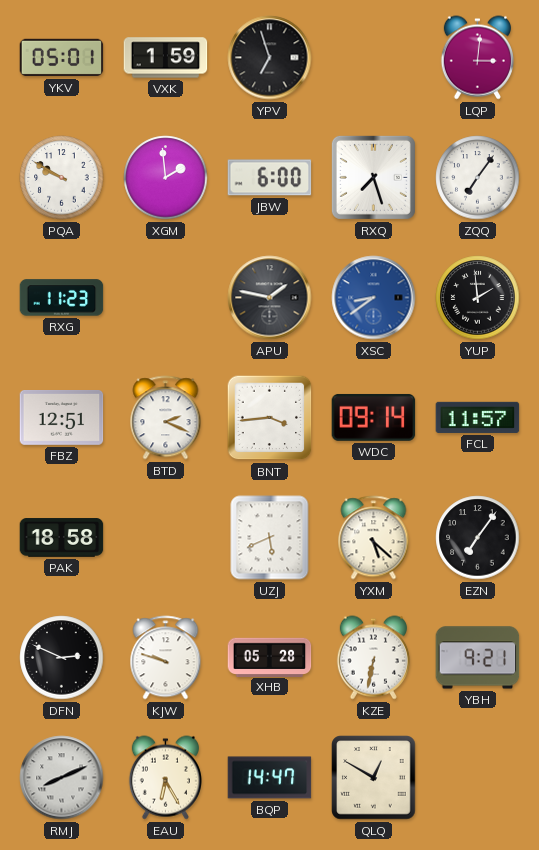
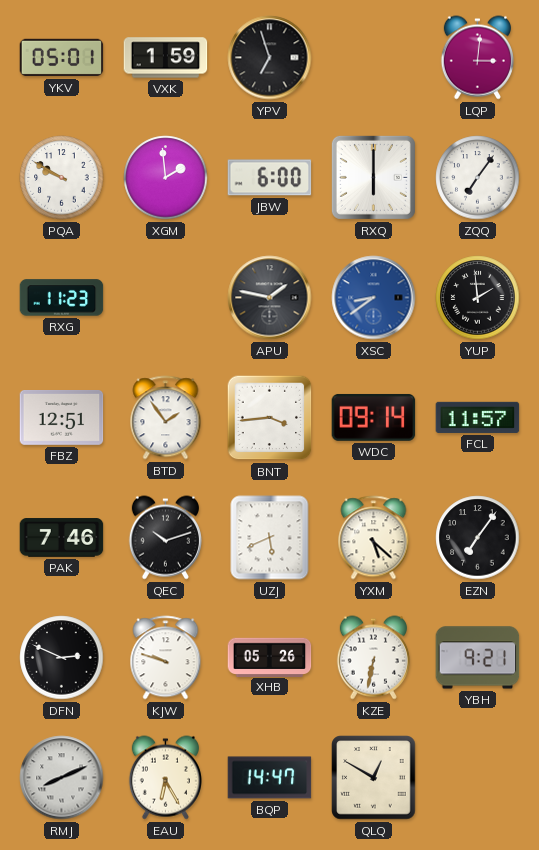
RXQ: 7:27 -> 6:00 (373, 177)
BTD: 2:19 -> 1:54 (166, 418)
PAK: 18:58 -> 7:46 (62, 538)
QEC: none -> 10:12 (165, 538)
XHB: 05:28 -> 05:26 (270, 657)
